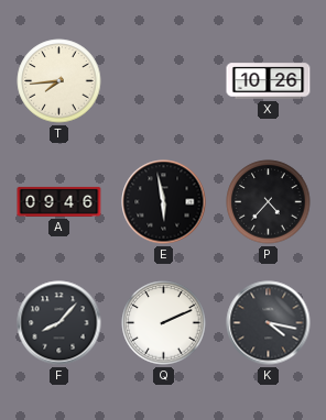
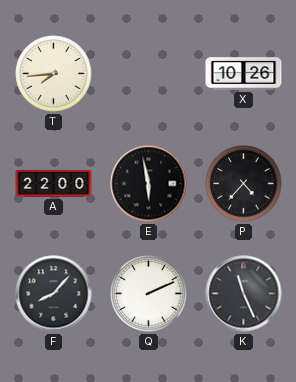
A: 09:46 -> 22:00 (54, 183)
K: 4:17 -> 11:26 (244, 294)
